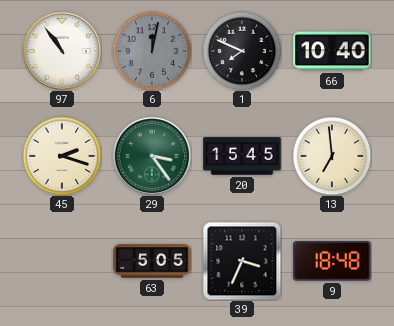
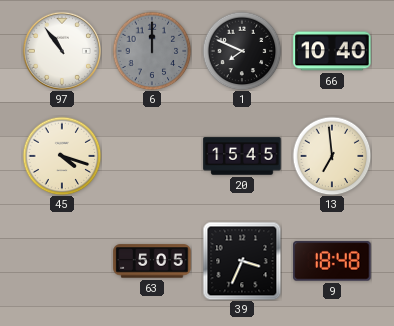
6: 12:02 -> 12:00 (152, 51)
45: 2:18 -> 4:18 (62, 156)
29: 3:24 -> none (151, 155)
